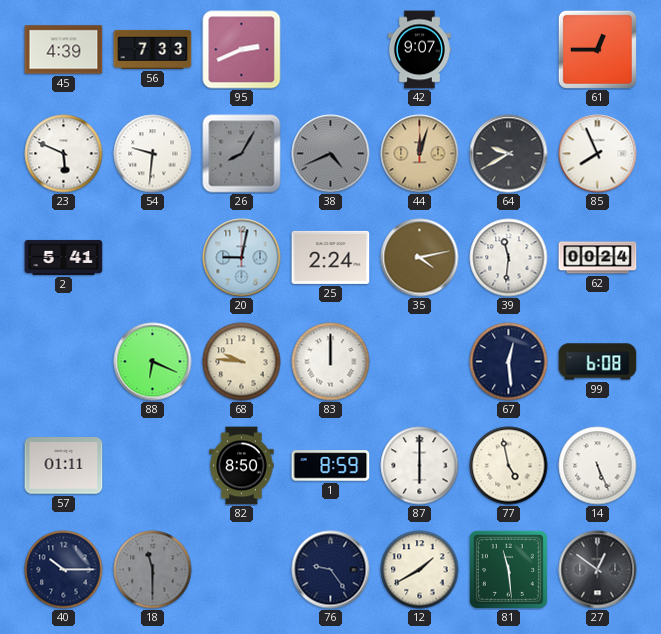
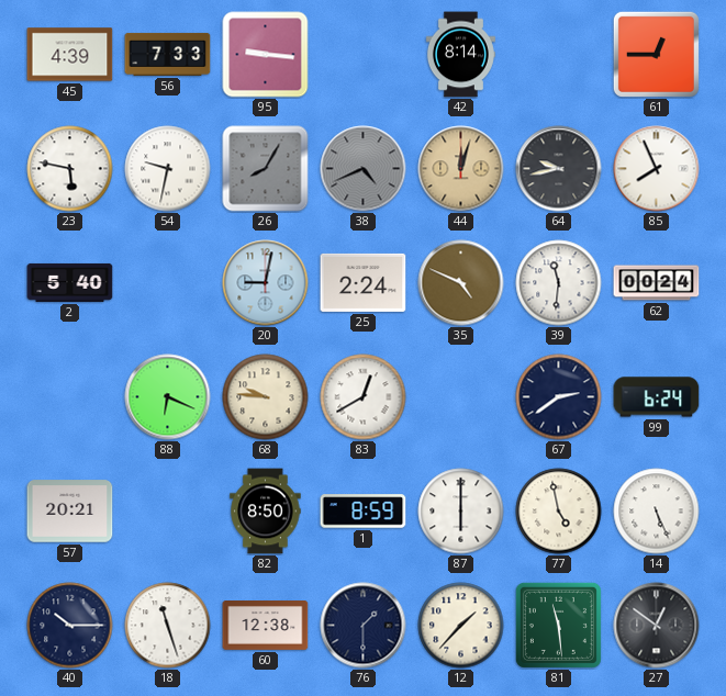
95: 2:41 -> 9:16 (266, 55)
42: 9:07 -> 8:14 (460, 55)
23: 5:49 -> 5:47 (70, 169)
54: 9:31 -> 9:32 (168, 169)
64: 9:40 -> 9:43 (559, 169)
2: 5:41 -> 5:40 (70, 282)
35: 4:13 -> 4:49 (461, 283)
83: 12:00 -> 12:40 (364, 397)
67: 12:29 -> 2:39 (559, 397)
99: 6:08 -> 6:24 (657, 397)
57: 01:11 -> 20:21 (70, 512)
18: 11:30 -> 11:27 (168, 626)
18 dial: grey -> white (168, 626)
60: none -> 12:38 (266, 626)
76: 9:24 -> 1:30 (364, 626)
12: 1:40 -> 1:37 (461, 626)
